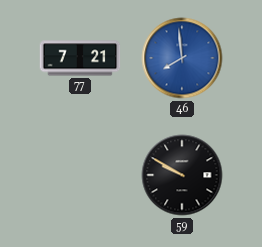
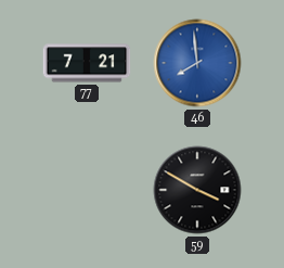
59: 9:50 -> 3:50 (197, 190)
